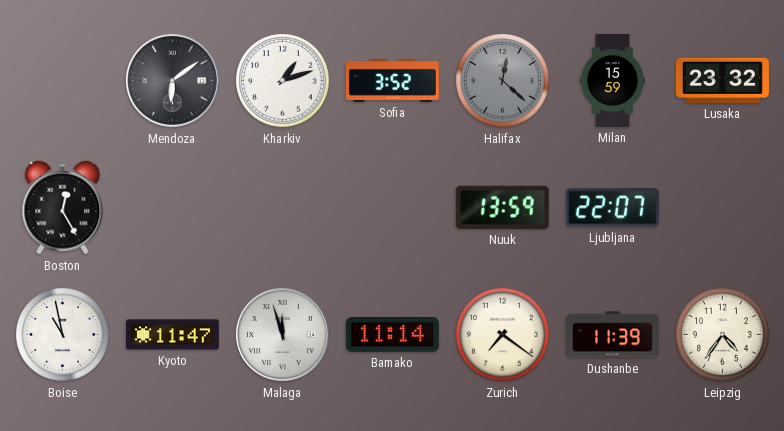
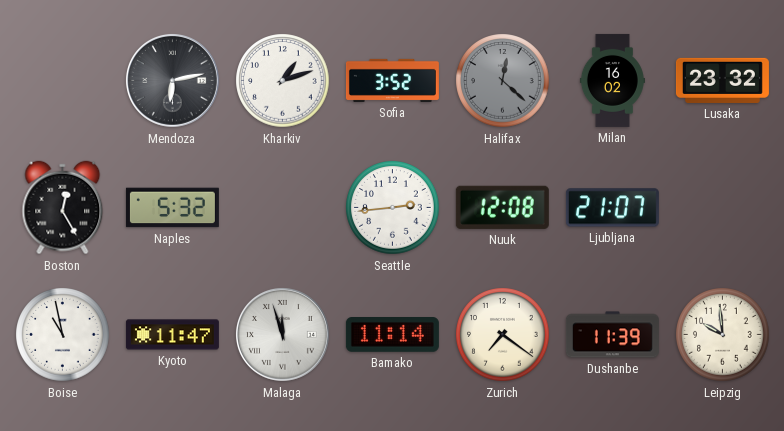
Mendoza: 6:09 -> 6:13 (172, 80)
Milan: 15:59 -> 16:02 (612, 80)
Naples: none -> 5:32 (172, 208)
Seattle: none -> 2:44 (393, 208)
Nuuk: 13:59 -> 12:08 (502, 207)
Ljubljana: 22:07 -> 21:07 (612, 208)
Leipzig: 4:36 -> 9:59 (723, 335)
